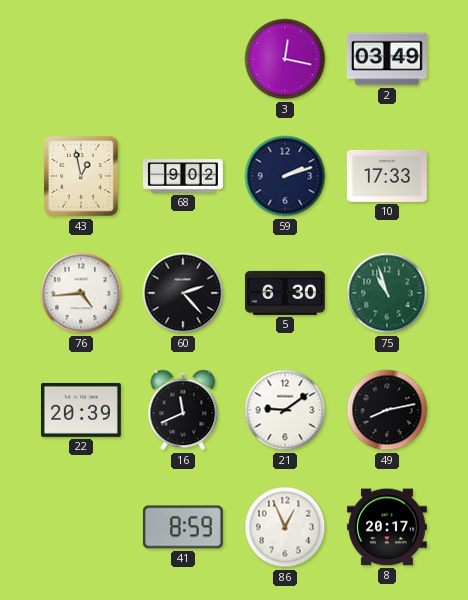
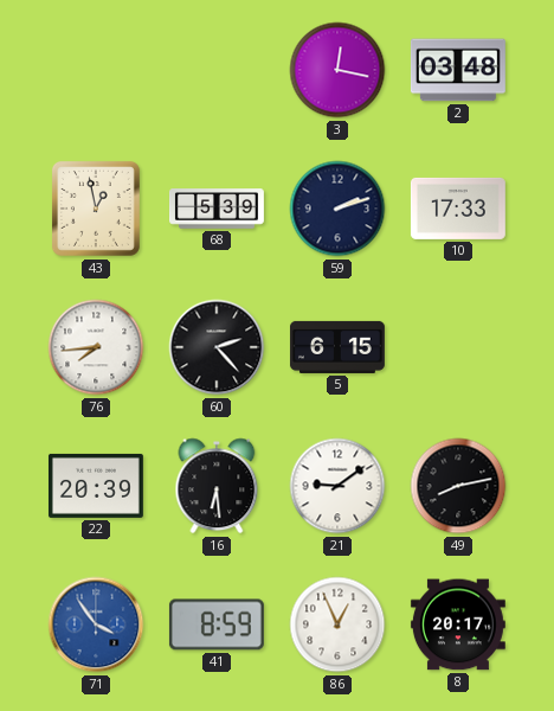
2: 03:49 -> 03:48 (458, 70)
68: 9:02 -> 5:39 (218, 209)
76: 4:44 -> 7:44 (96, 347)
5: 6:30 -> 6:15 (337, 347)
75: 10:57 -> none (387, 293)
16: 11:41 -> 6:29 (217, 486)
71: none -> 3:54 (96, 624)
